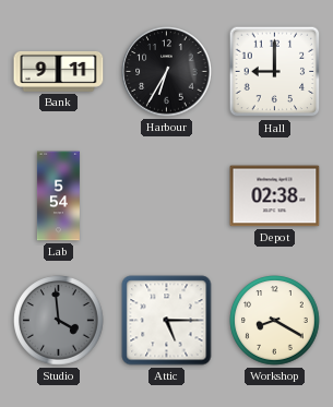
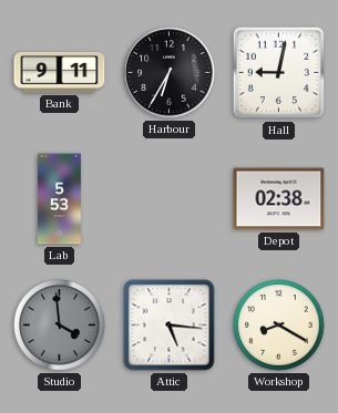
Hall: 9:00 -> 9:02 (279, 73)
Lab: 5:54 -> 5:53 (59, 199)
Attic: 5:15 -> 5:16 (170, 326)
